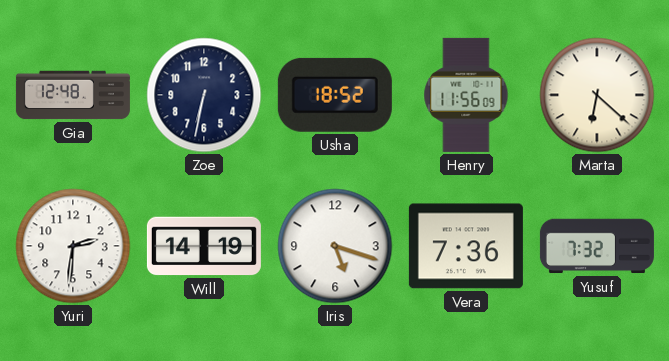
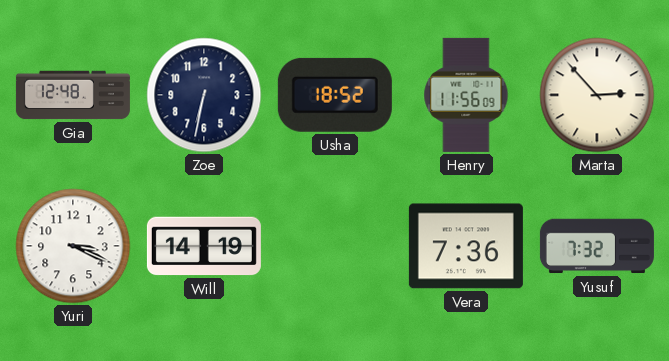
Marta: 6:22 -> 2:53 (597, 95)
Yuri: 2:31 -> 3:19 (73, 246)
Iris: 5:18 -> none (335, 246)
